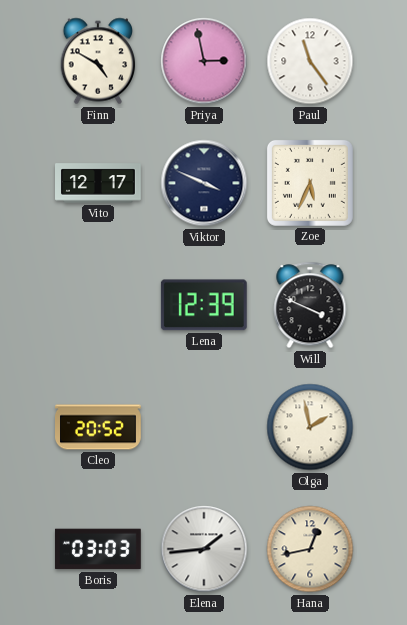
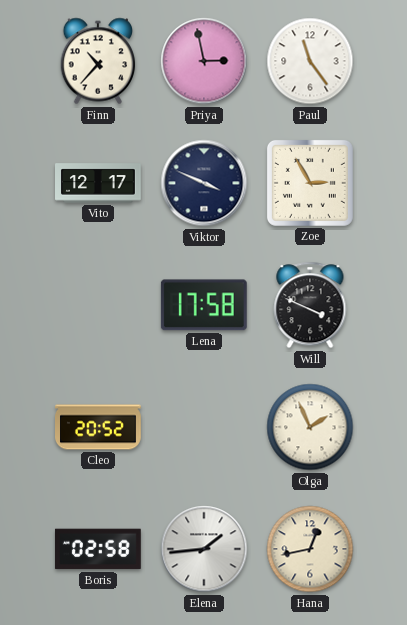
Finn: 4:50 -> 10:37 (98, 61)
Zoe: 5:34 -> 2:55 (310, 183)
Lena: 12:39 -> 17:58 (204, 305)
Olga: 1:58 -> 1:56 (310, 427)
Boris: 03:03 -> 02:58 (98, 549)
